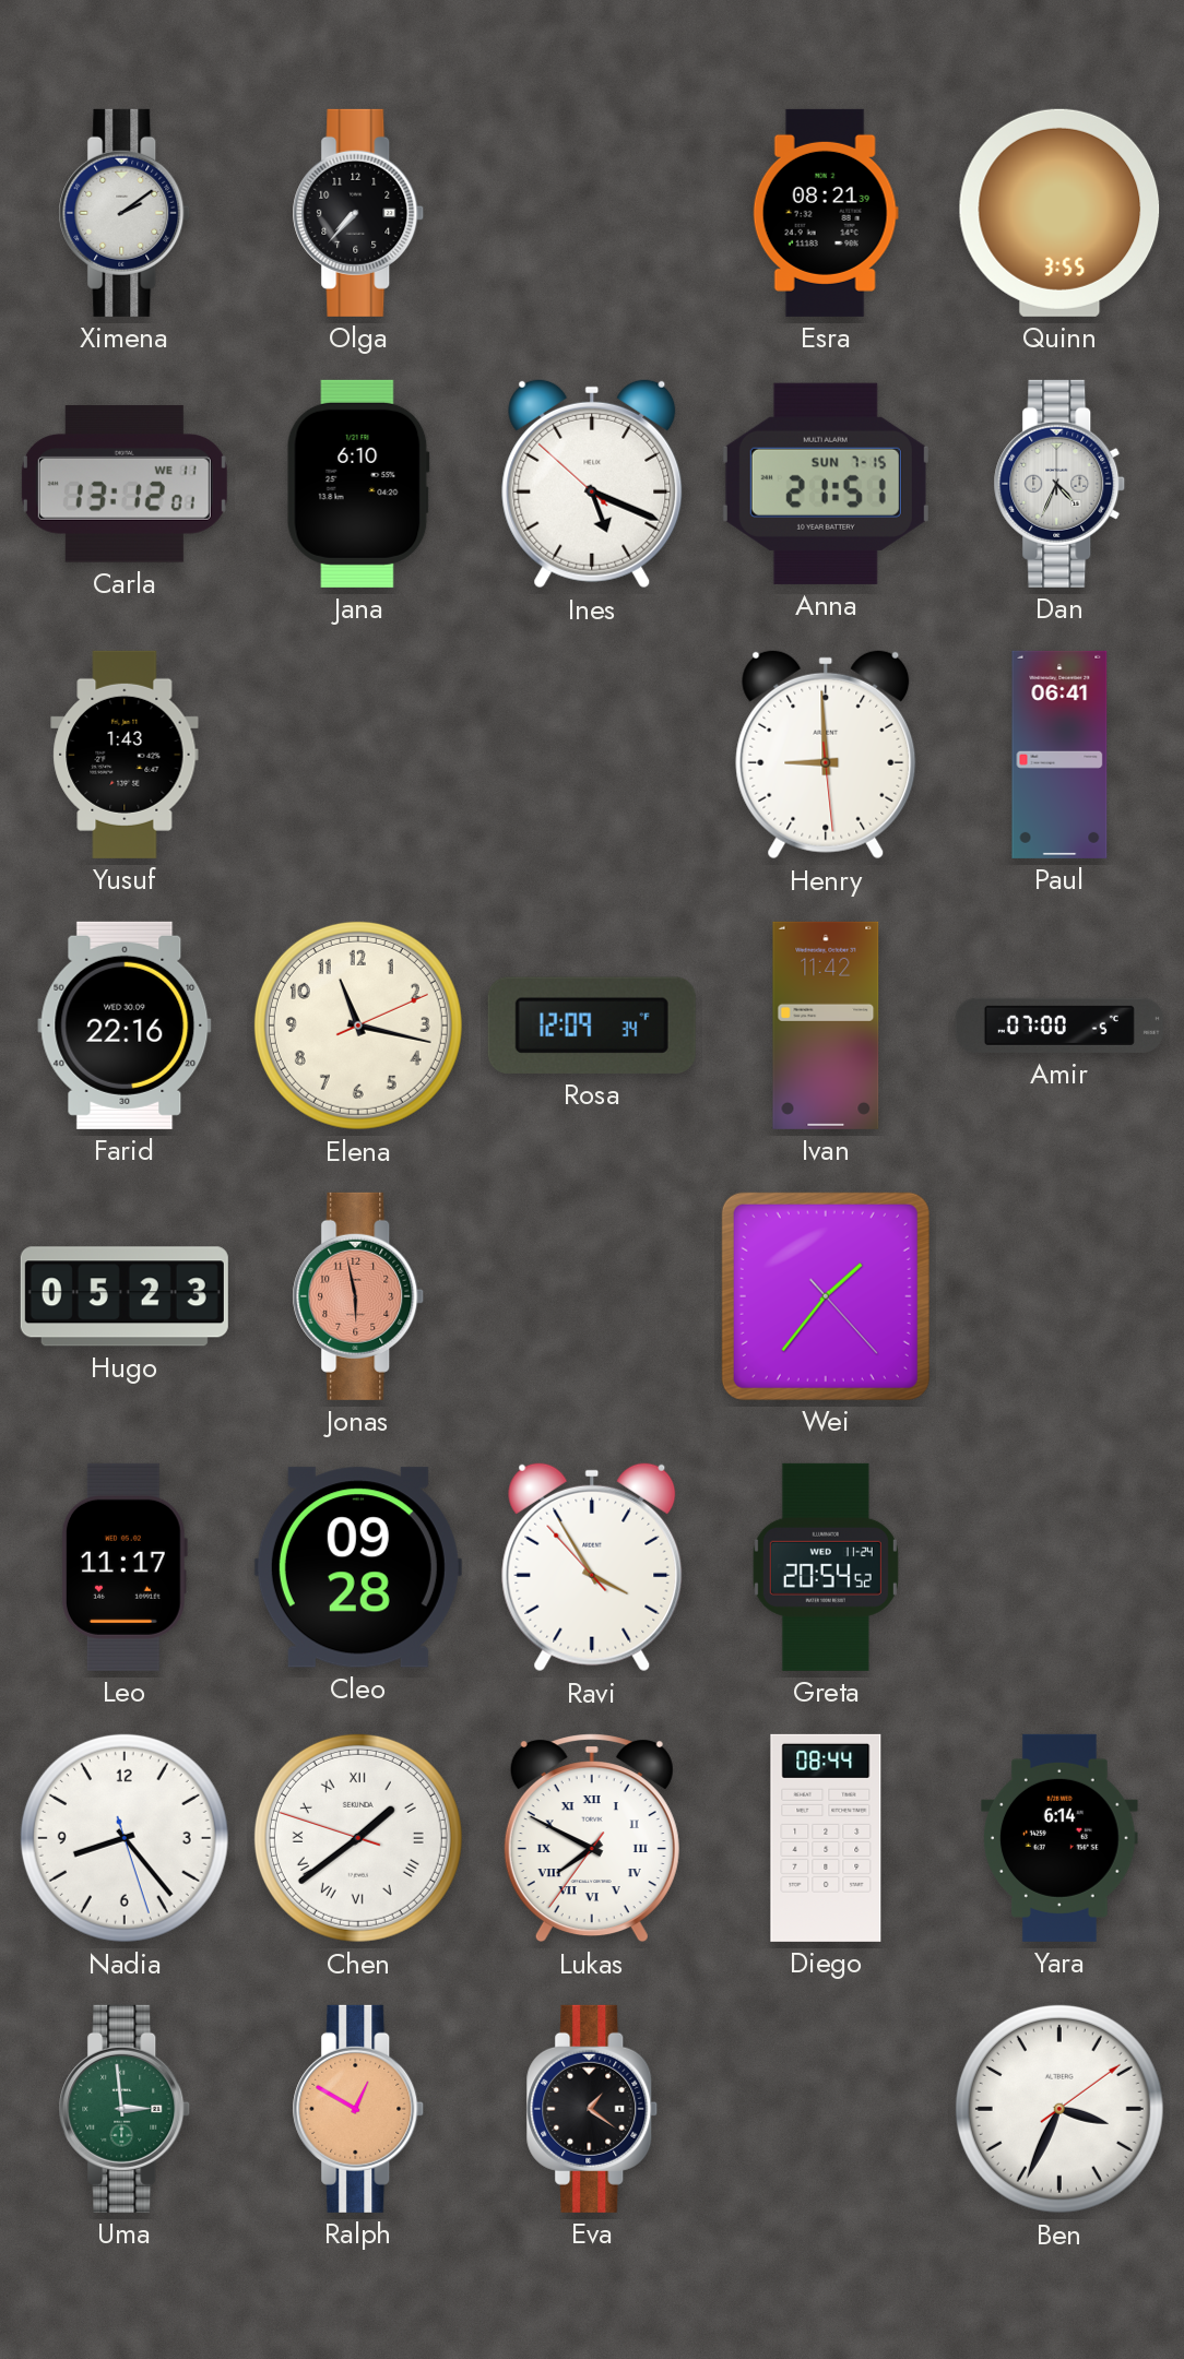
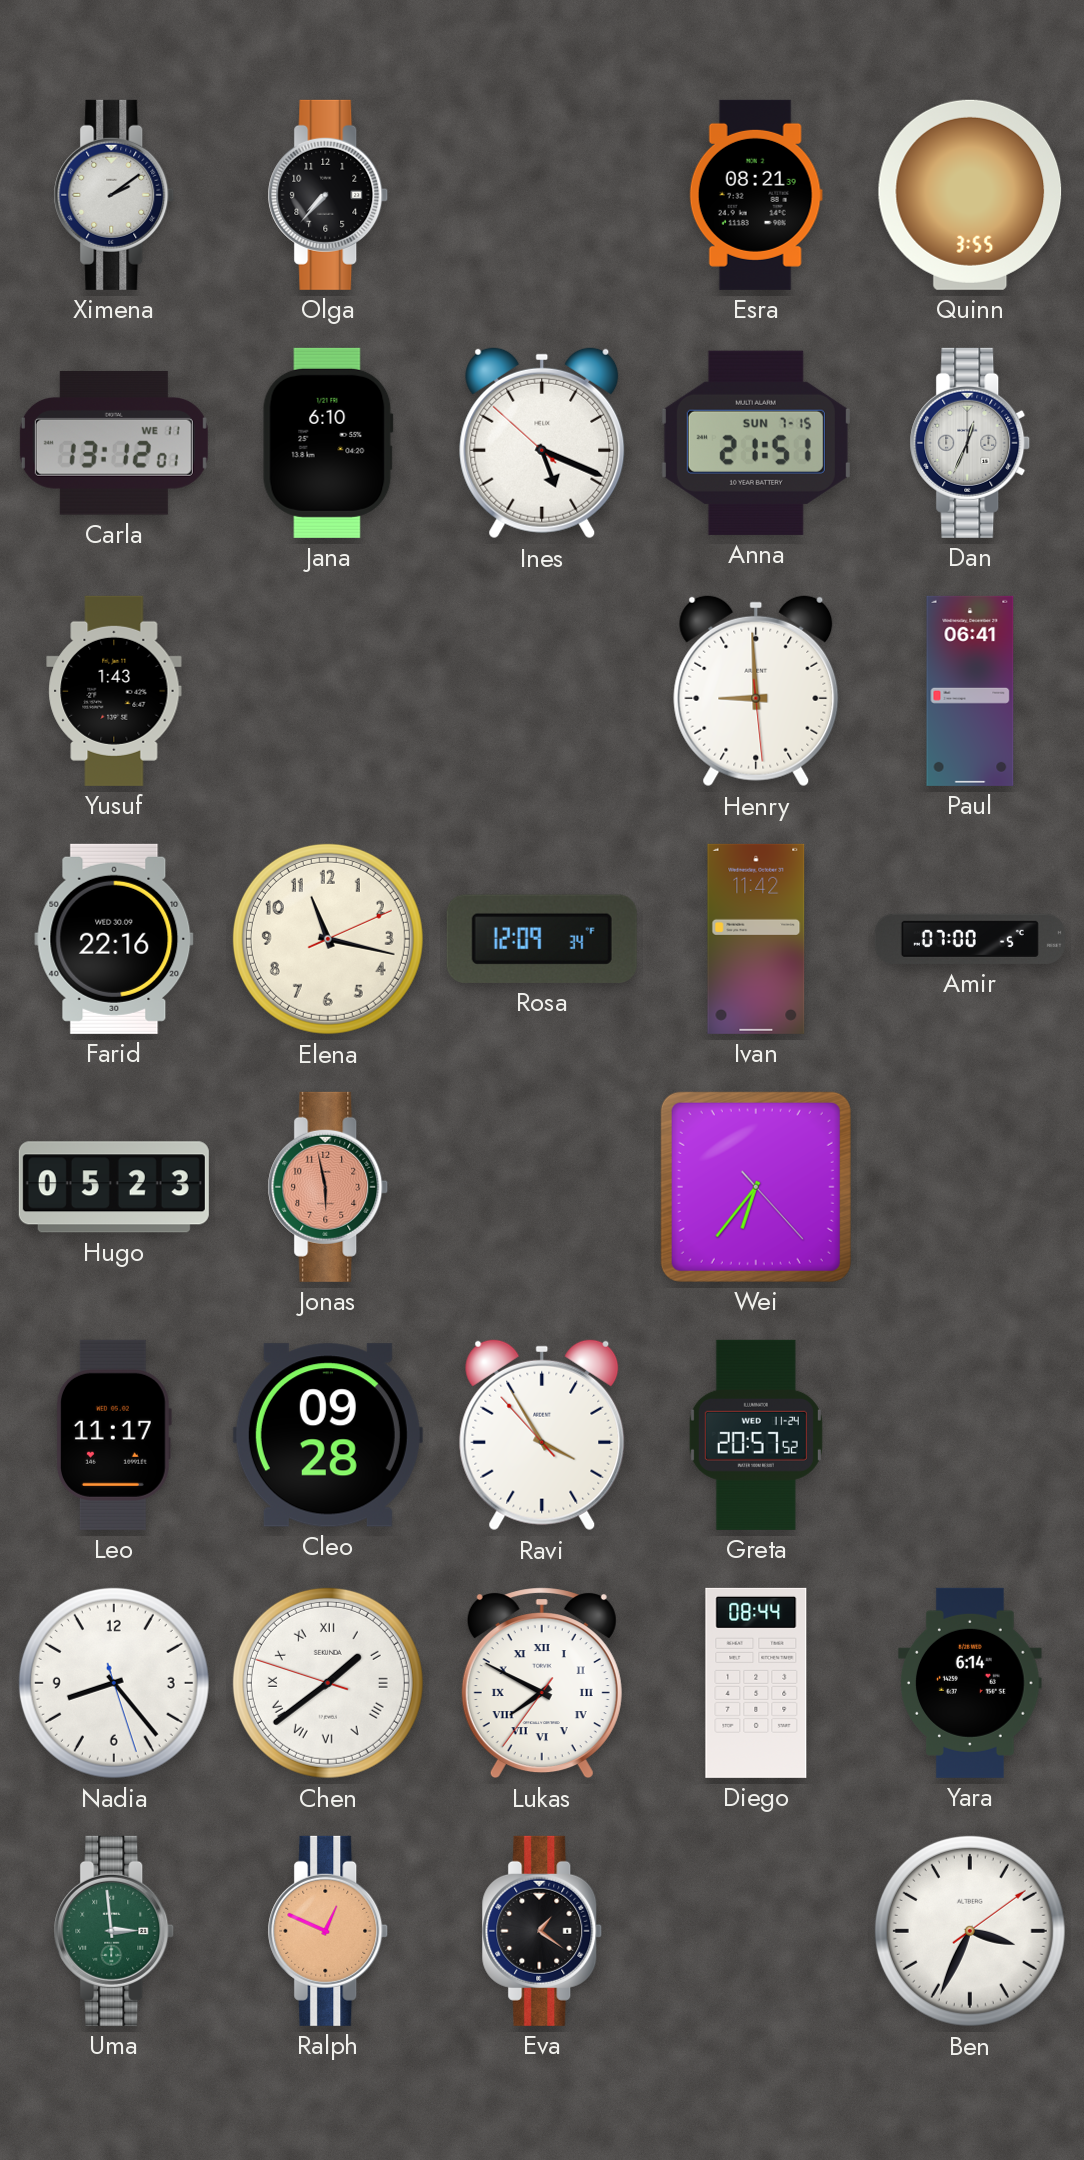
Dan: 4:34 -> 12:34 (970, 443)
Wei: 1:36 -> 6:36 (756, 1187)
Greta: 20:54 -> 20:57 (756, 1435)
Ralph: 12:50 -> 12:49 (328, 1931)
